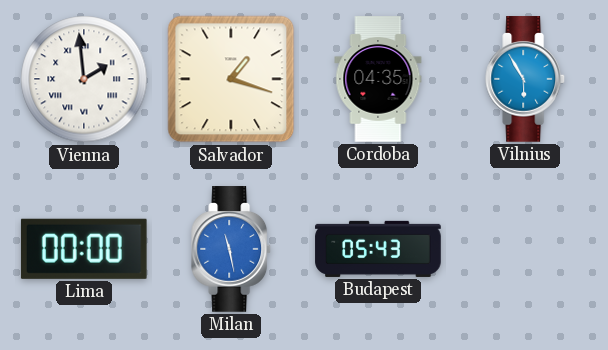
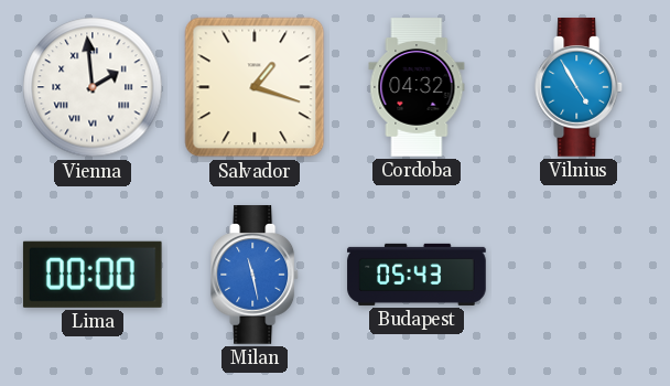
Cordoba: 04:35 -> 04:32 (417, 87)
Vilnius: 5:55 -> 4:55 (580, 87)
